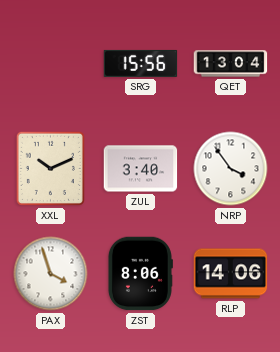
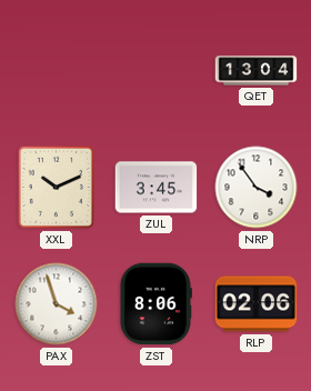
SRG: 15:56 -> none (141, 63)
ZUL: 3:40 -> 3:45 (157, 188)
RLP: 14:06 -> 02:06 (257, 304)
